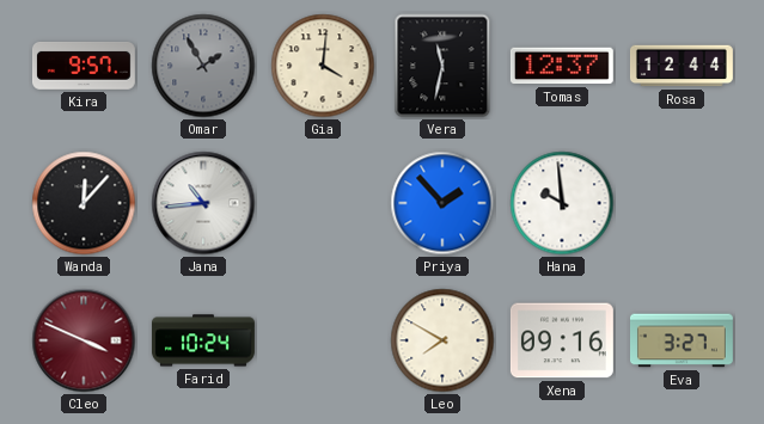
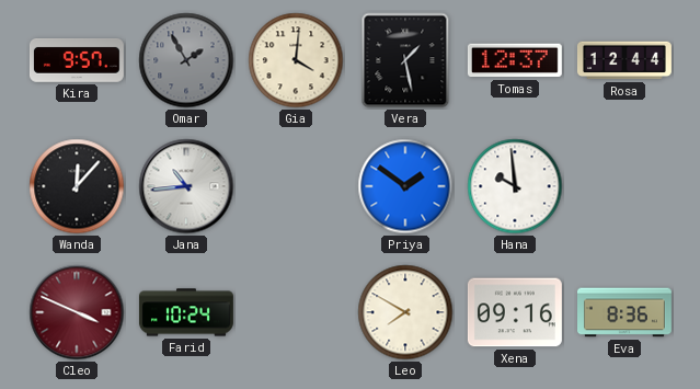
Vera: 11:32 -> 1:28 (405, 60)
Priya: 1:53 -> 1:51 (405, 186)
Eva: 3:27 -> 8:36 (626, 312)
